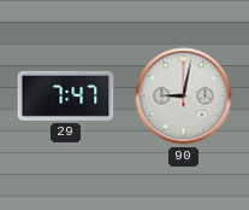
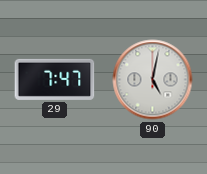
90: 9:02 -> 5:02 (153, 80)
